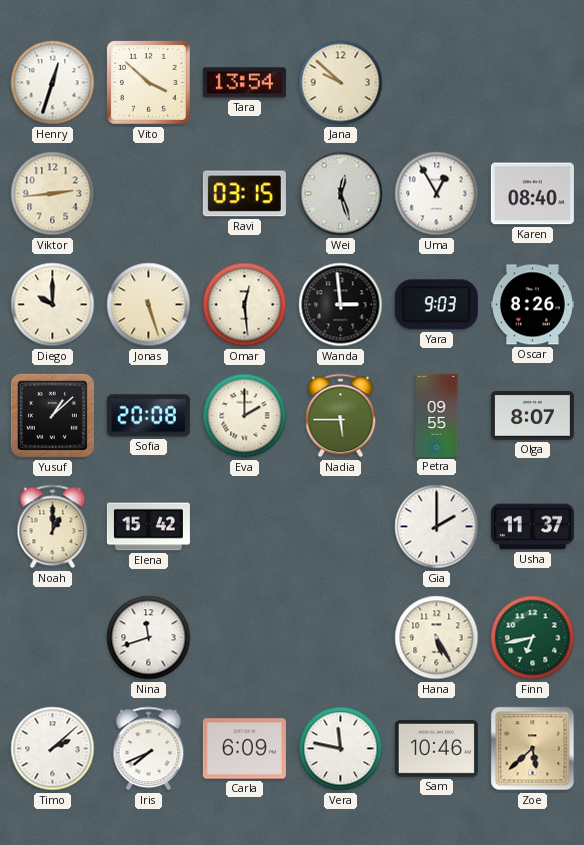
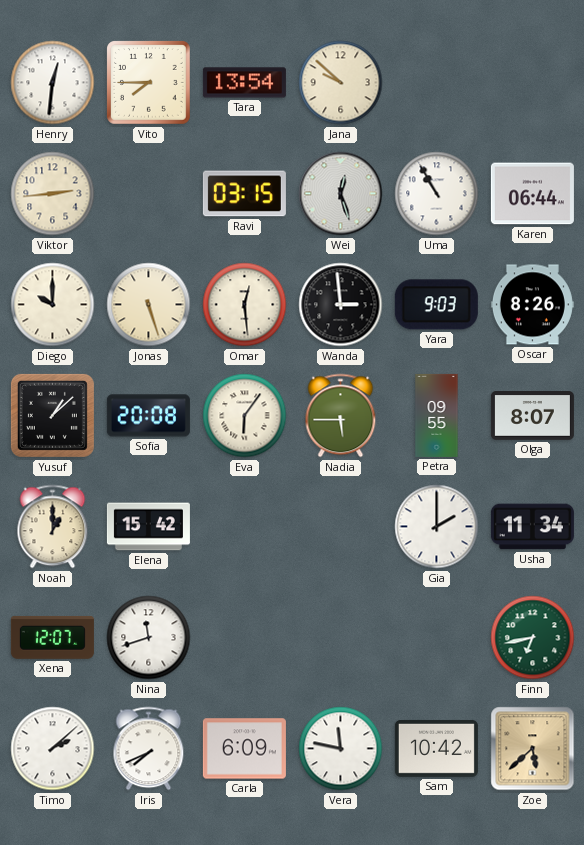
Henry: 12:33 -> 12:31 (53, 83)
Vito: 3:52 -> 7:45 (149, 83)
Uma: 12:55 -> 10:55 (437, 194)
Karen: 08:40 -> 06:44 (532, 194)
Eva: 2:00 -> 6:06 (245, 416)
Usha: 11:37 -> 11:34 (532, 527)
Xena: none -> 12:07 (52, 637)
Hana: 5:25 -> none (437, 638)
Sam: 10:46 -> 10:42 (436, 748)
